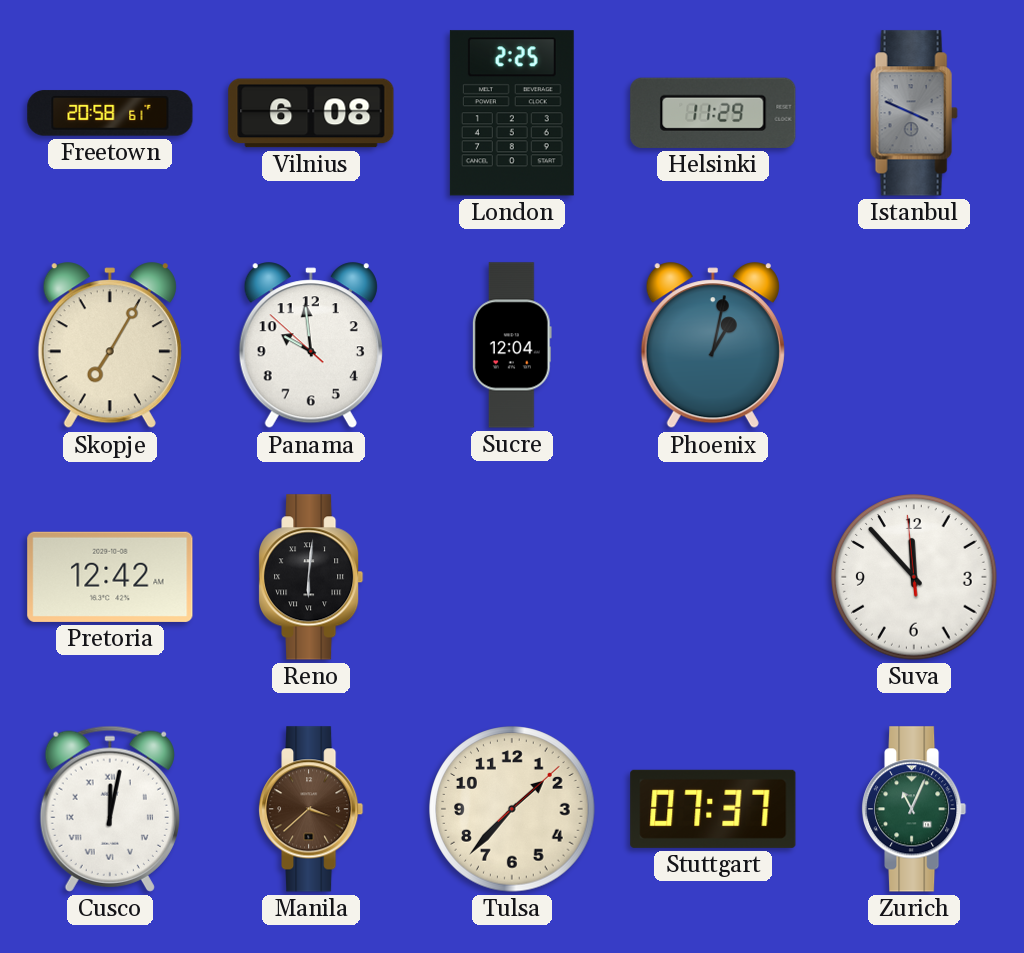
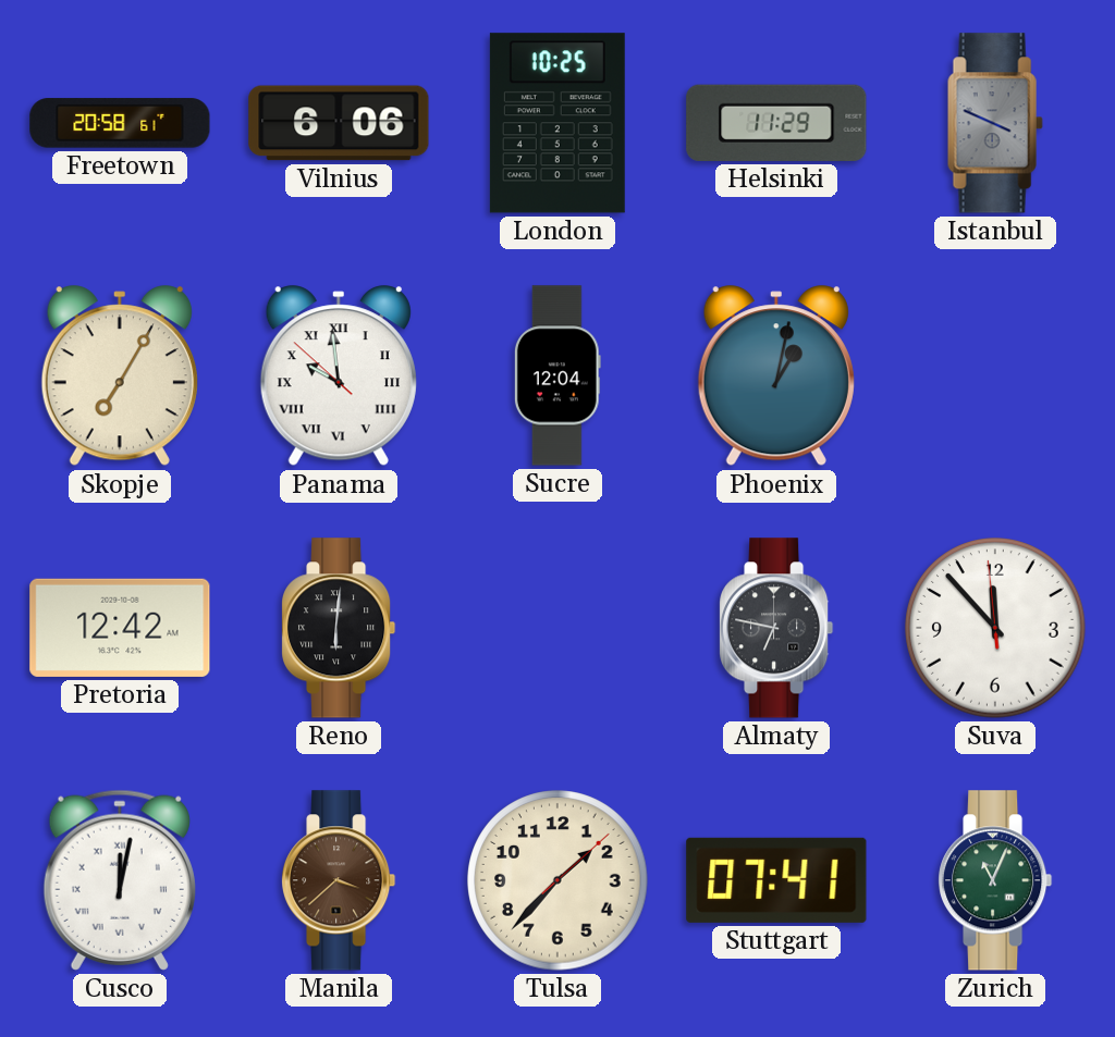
Vilnius: 6:08 -> 6:06 (339, 123)
London: 2:25 -> 10:25 (557, 123)
Panama numerals: Arabic -> Roman (339, 376)
Almaty: none -> 6:47 (777, 628)
Stuttgart: 07:37 -> 07:41 (776, 880)
